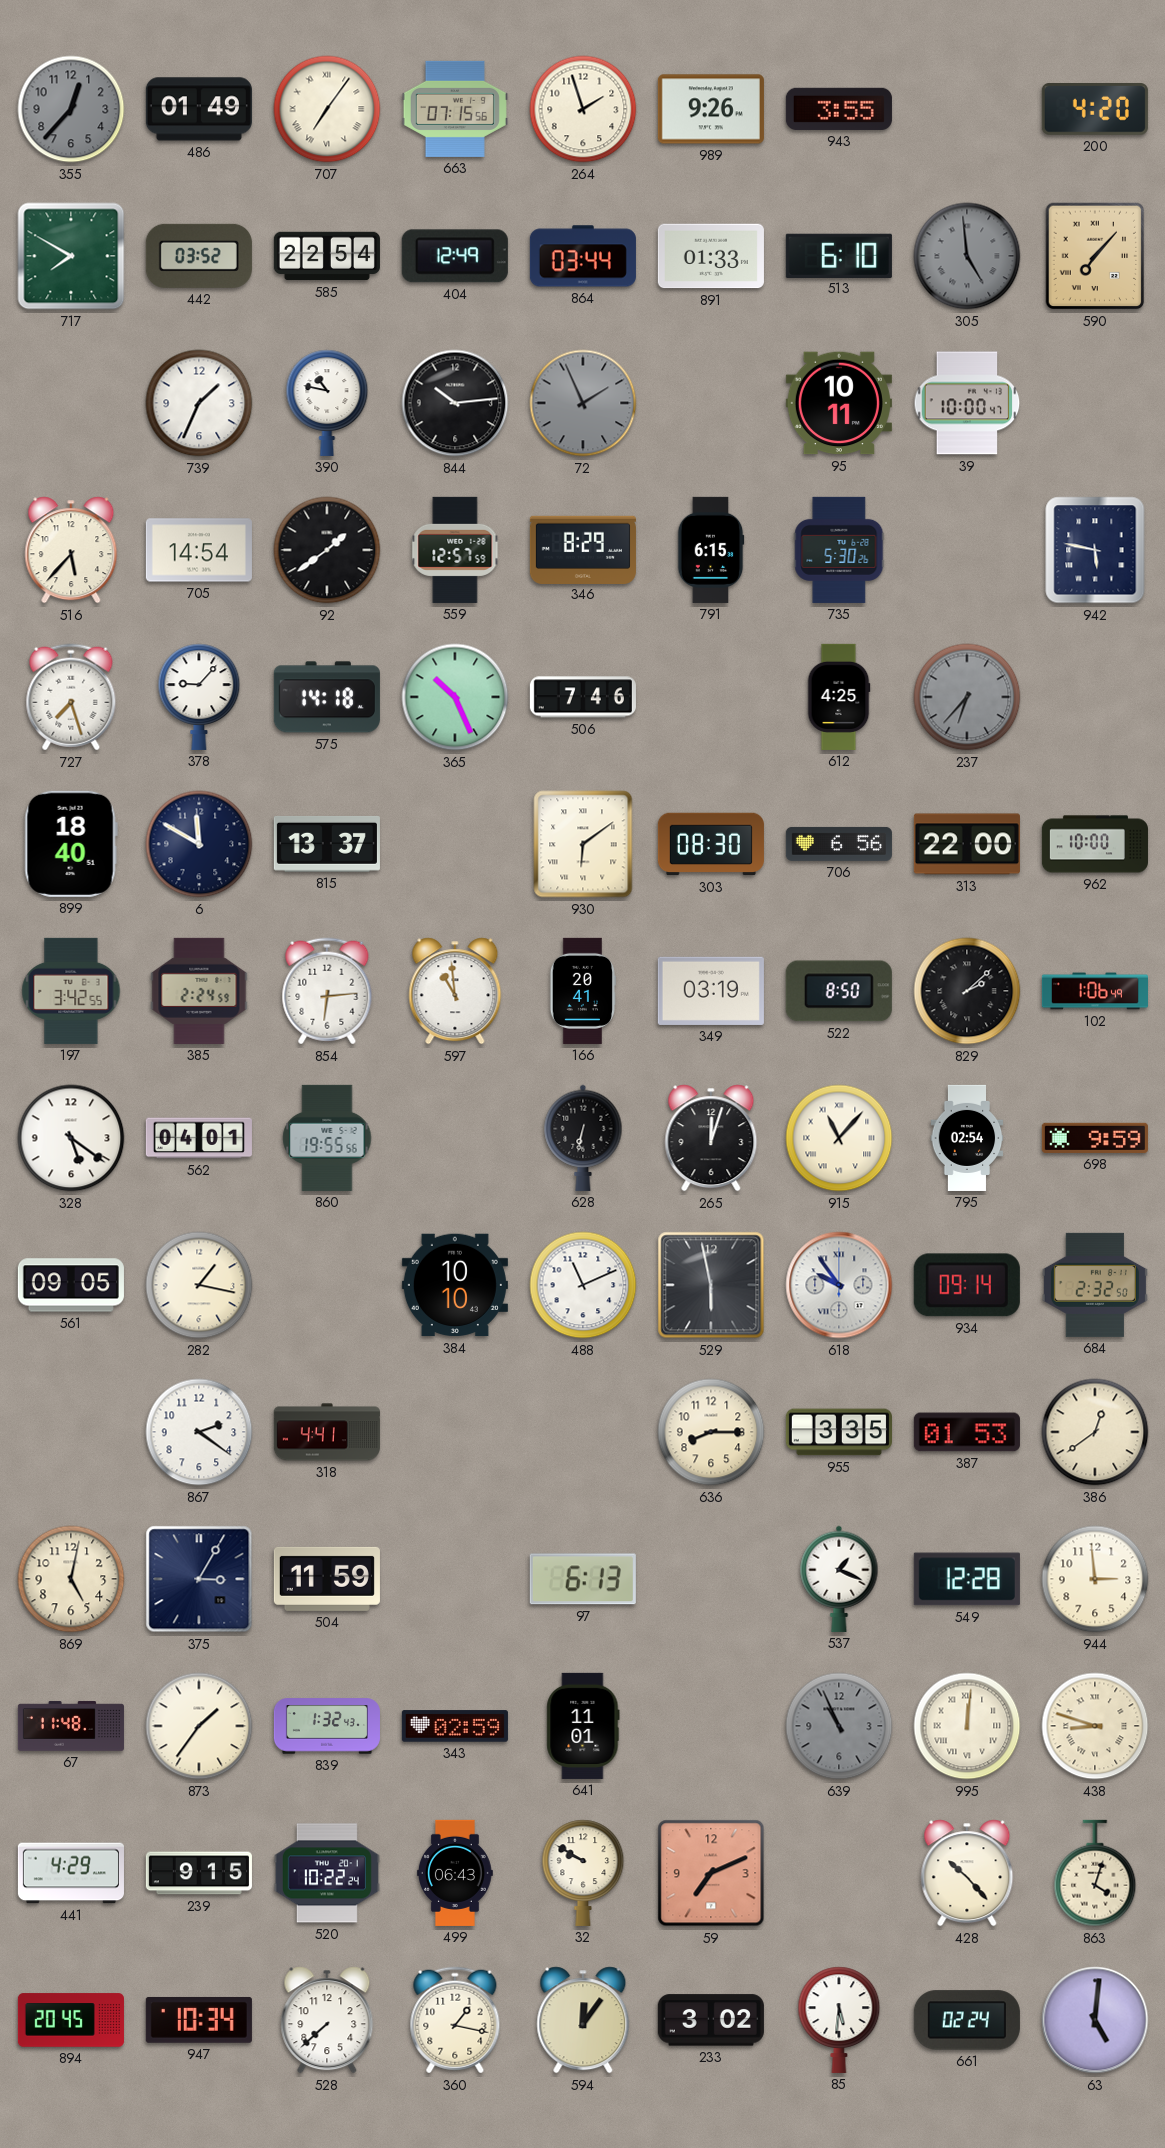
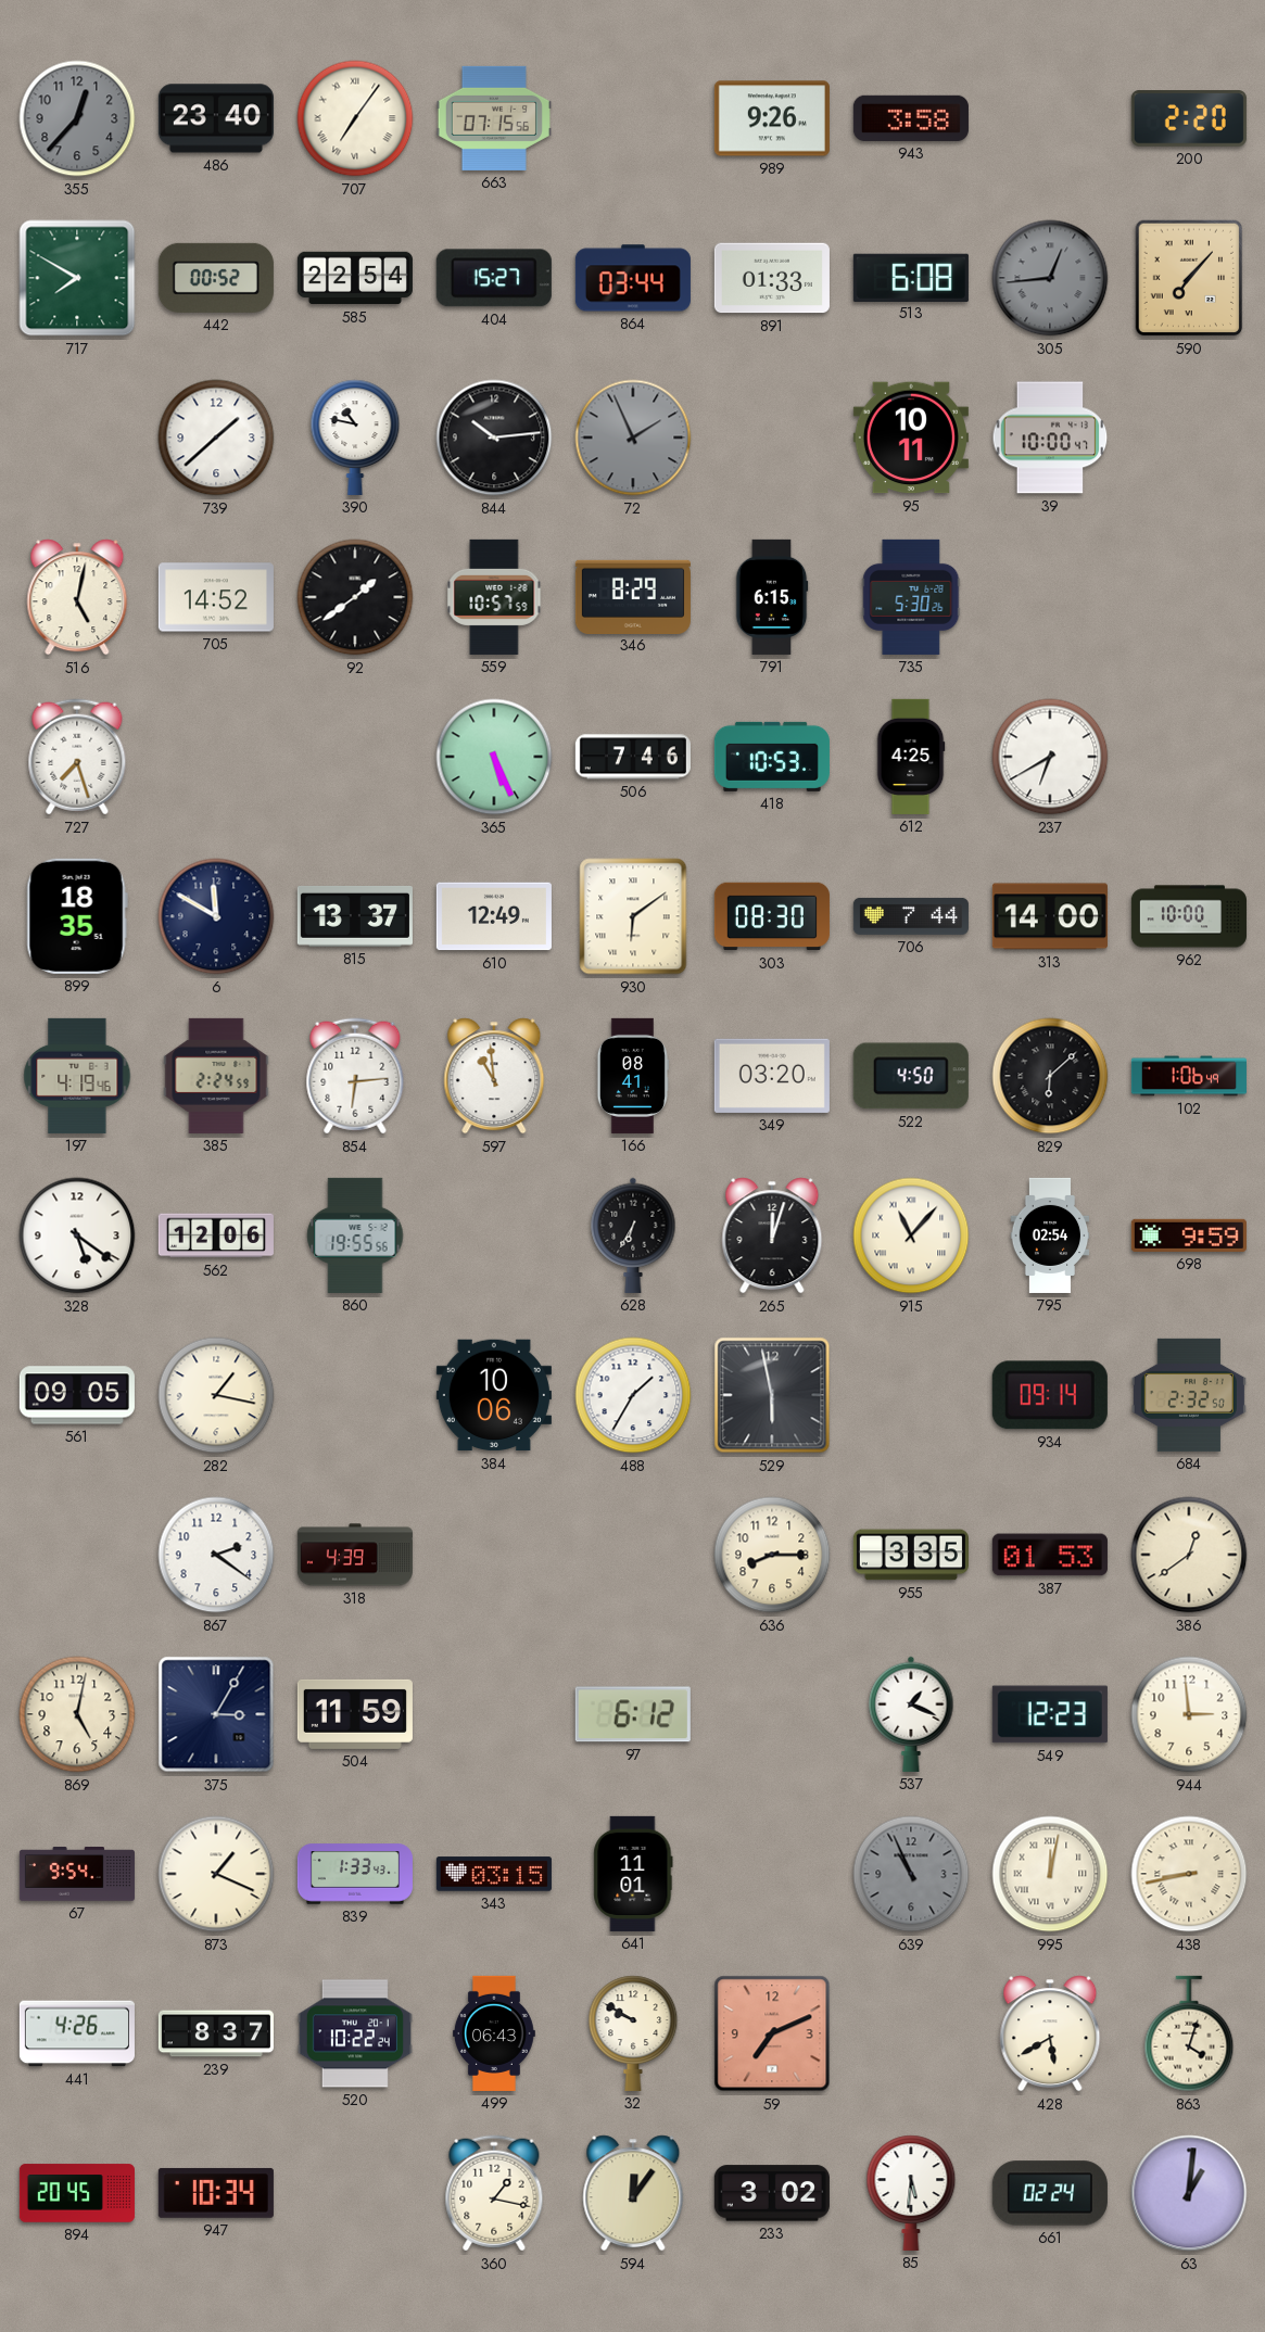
486: 01:49 -> 23:40 (216, 118)
264: 1:57 -> none (583, 109)
943: 3:55 -> 3:58 (911, 118)
200: 4:20 -> 2:20 (1189, 119)
442: 03:52 -> 00:52 (216, 278)
404: 12:49 -> 15:27 (494, 278)
513: 6:10 -> 6:08 (911, 277)
305: 4:59 -> 12:44 (1050, 278)
739: 1:34 -> 1:38 (216, 438)
516: 5:37 -> 5:02 (77, 597)
705: 14:54 -> 14:52 (216, 597)
559: 12:57 -> 10:57 (494, 597)
942: 5:47 -> none (1095, 550)
378: 9:07 -> none (199, 697)
575: 14:18 -> none (327, 697)
365: 10:26 -> 5:26 (494, 757)
418: none -> 10:53 (772, 757)
237: 6:37 -> 6:40 (1050, 757)
237 dial: grey -> white (1050, 757)
899: 18:40 -> 18:35 (77, 916)
610: none -> 12:49 (494, 916)
706: 6:56 -> 7:44 (911, 916)
313: 22:00 -> 14:00 (1050, 916)
197: 3:42 -> 4:19 (77, 1076)
166: 20:41 -> 08:41 (632, 1076)
349: 03:19 -> 03:20 (772, 1076)
522: 8:50 -> 4:50 (911, 1076)
829: 2:08 -> 6:08 (1050, 1076)
562: 04:01 -> 12:06 (216, 1235)
628: 6:32 -> 6:35 (633, 1235)
384: 10:10 -> 10:06 (494, 1395)
488: 11:11 -> 1:35 (633, 1395)
618: 9:54 -> none (839, 1285)
318: 4:41 -> 4:39 (355, 1555)
97: 6:13 -> 6:12 (633, 1714)
549: 12:28 -> 12:23 (1050, 1714)
67: 11:48 -> 9:54 (77, 1874)
873: 1:36 -> 1:19 (216, 1874)
839: 1:32 -> 1:33 (355, 1874)
343: 02:59 -> 03:15 (494, 1874)
995: 12:01 -> 12:02 (1050, 1874)
438: 8:48 -> 8:43 (1189, 1874)
441: 4:29 -> 4:26 (77, 2033)
239: 9:15 -> 8:37 (216, 2033)
428: 10:23 -> 5:40 (1050, 2033)
528: 7:38 -> none (327, 2020)
63: 5:01 -> 1:01 (1189, 2193)
